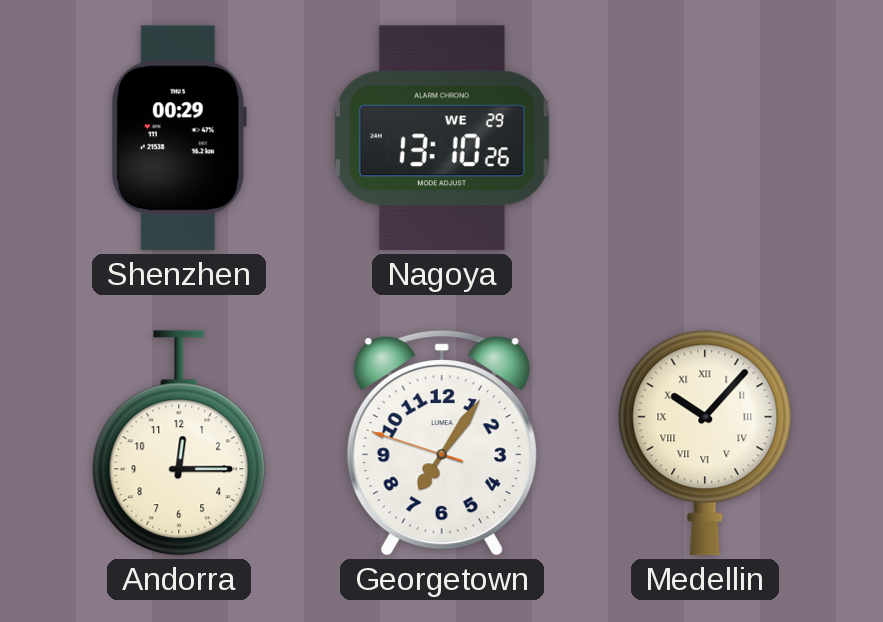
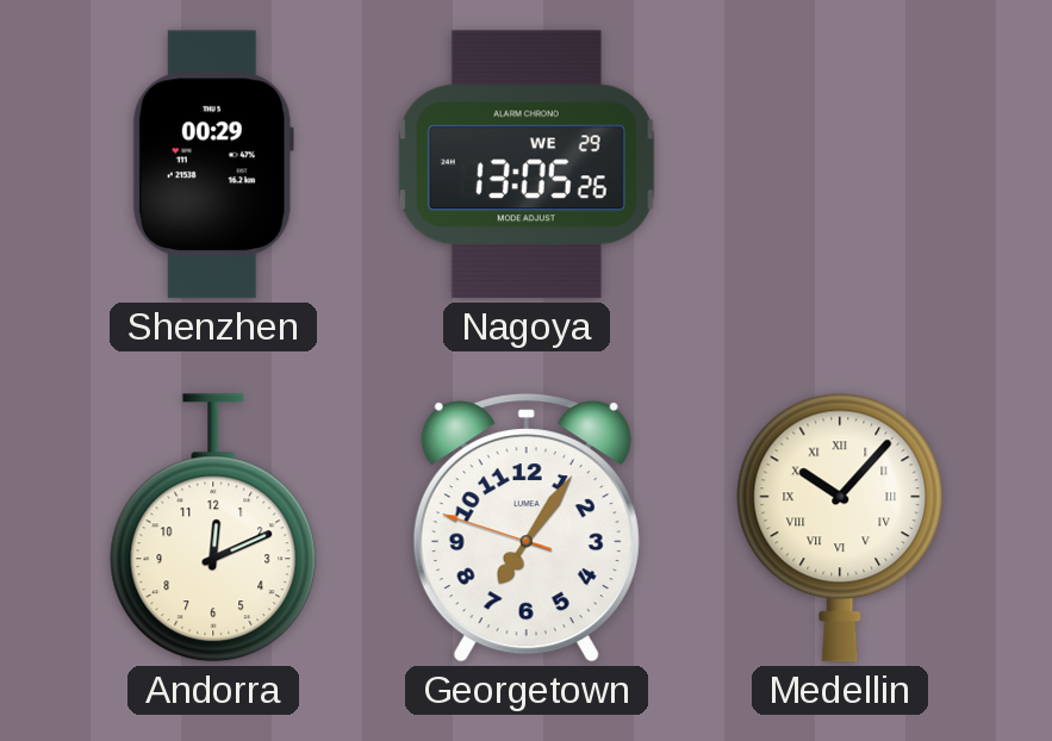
Nagoya: 13:10 -> 13:05 (527, 164)
Andorra: 12:15 -> 12:11 (213, 528)
